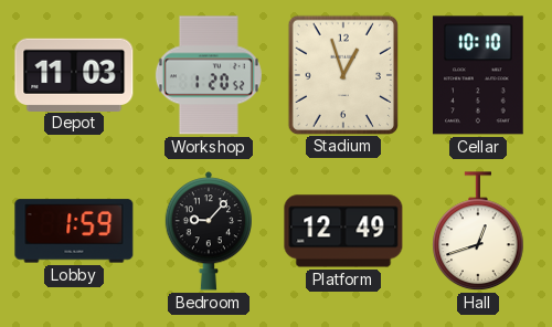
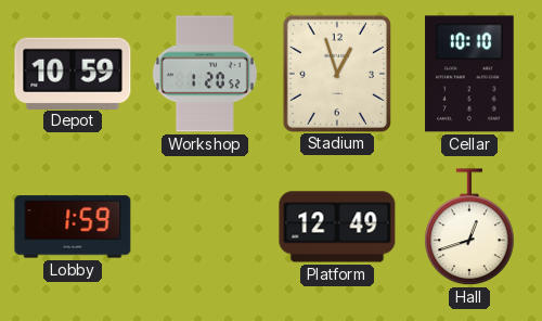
Depot: 11:03 -> 10:59 (73, 73)
Bedroom: 9:07 -> none (209, 231)
